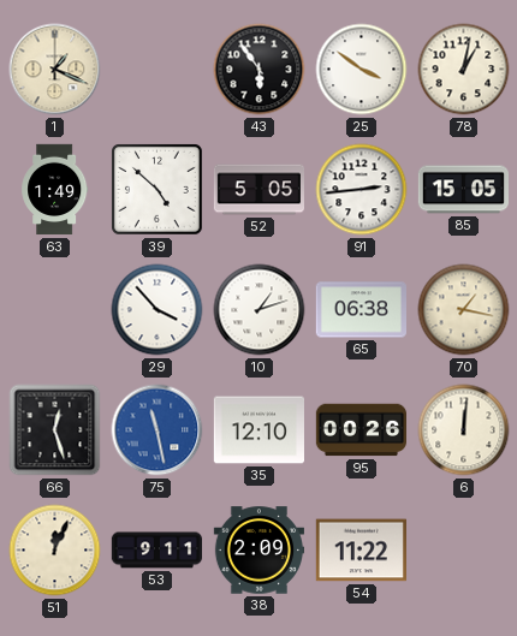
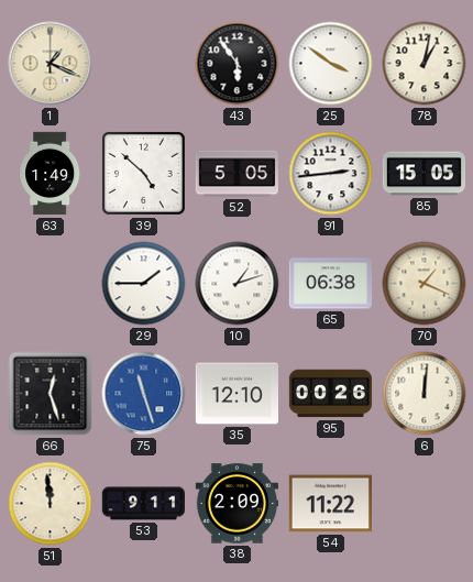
29: 3:53 -> 1:45 (144, 284)
70: 1:17 -> 1:19 (425, 284)
75: 11:28 -> 11:27 (144, 394)
51: 12:04 -> 11:59 (51, 504)
